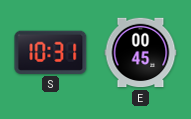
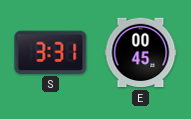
S: 10:31 -> 3:31 (51, 52)
